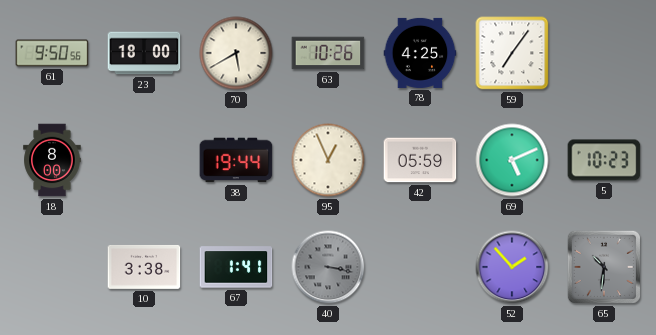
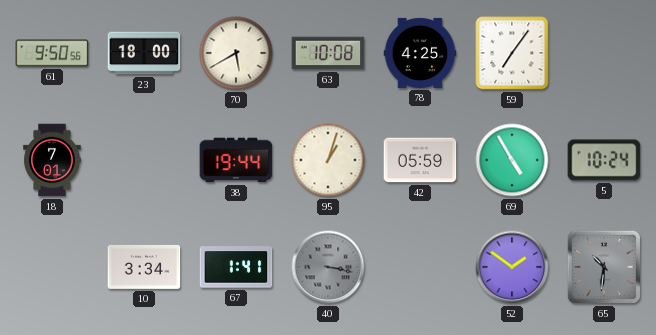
63: 10:26 -> 10:08 (328, 53)
18: 8:00 -> 7:01 (52, 160)
95: 12:56 -> 1:03 (328, 160)
69: 5:11 -> 4:55 (512, 160)
5: 10:23 -> 10:24 (604, 160)
10: 3:38 -> 3:34 (144, 267)
52: 1:53 -> 1:51 (512, 267)
